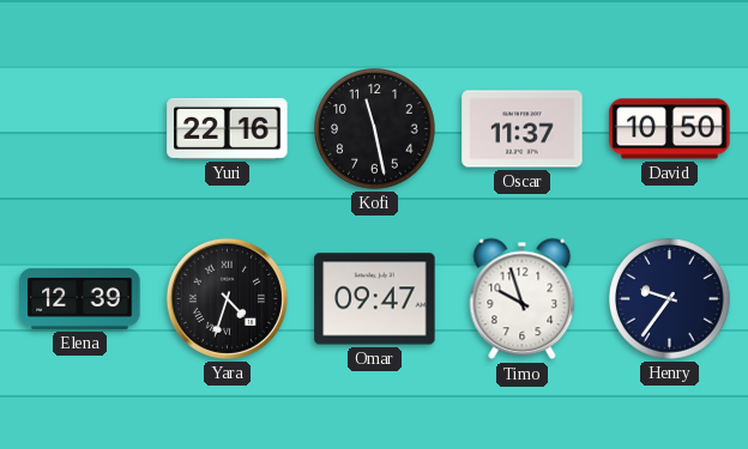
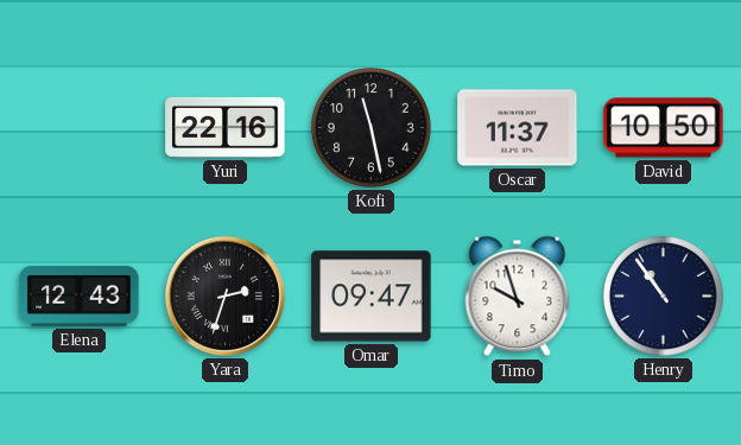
Elena: 12:39 -> 12:43 (80, 295)
Yara: 4:33 -> 2:33 (224, 295)
Henry: 9:36 -> 10:54 (664, 297)
